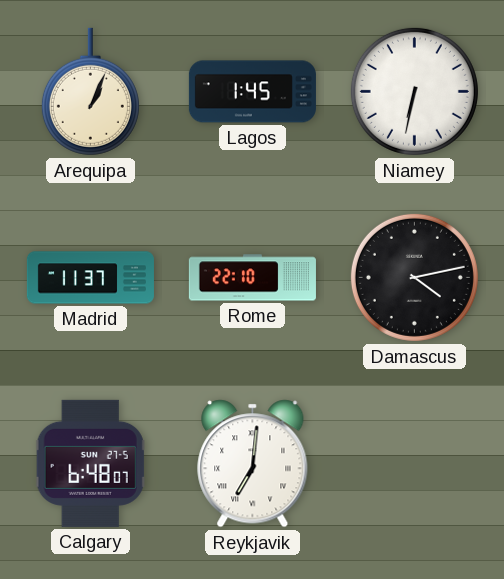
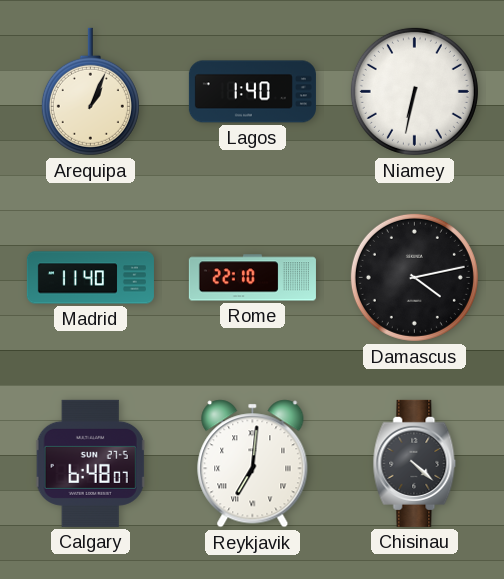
Lagos: 1:45 -> 1:40 (252, 92)
Madrid: 11:37 -> 11:40 (90, 278)
Chisinau: none -> 4:22 (415, 463)
